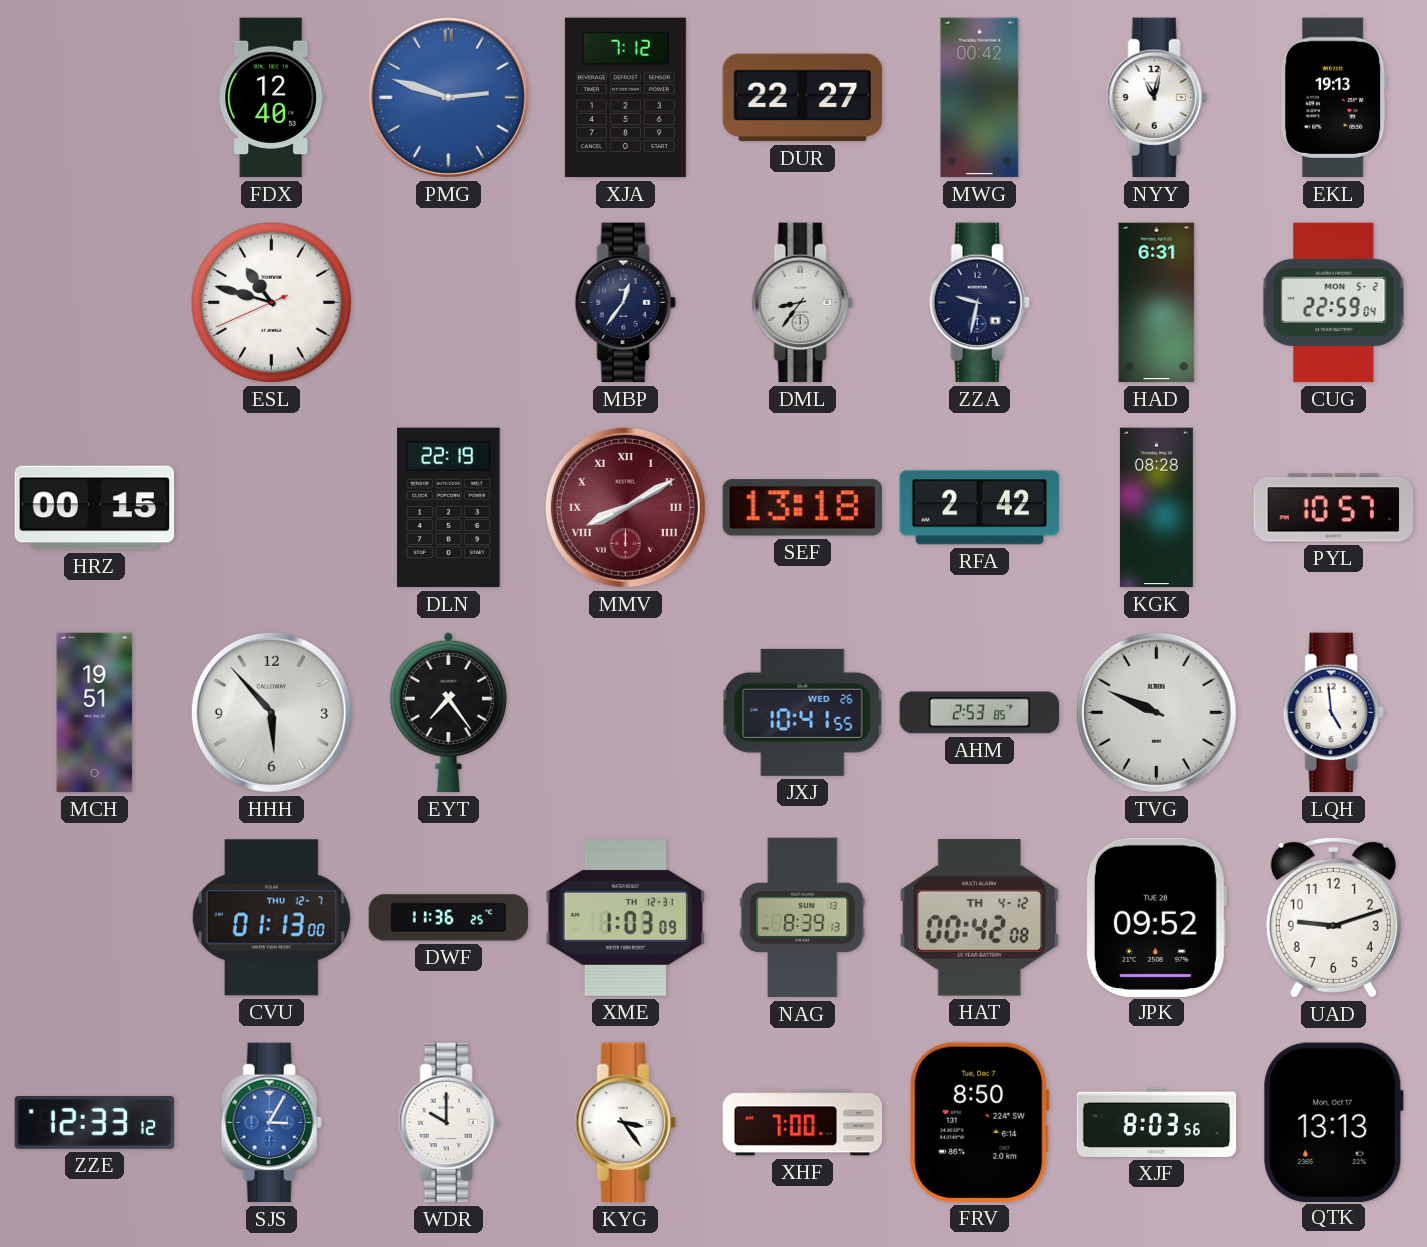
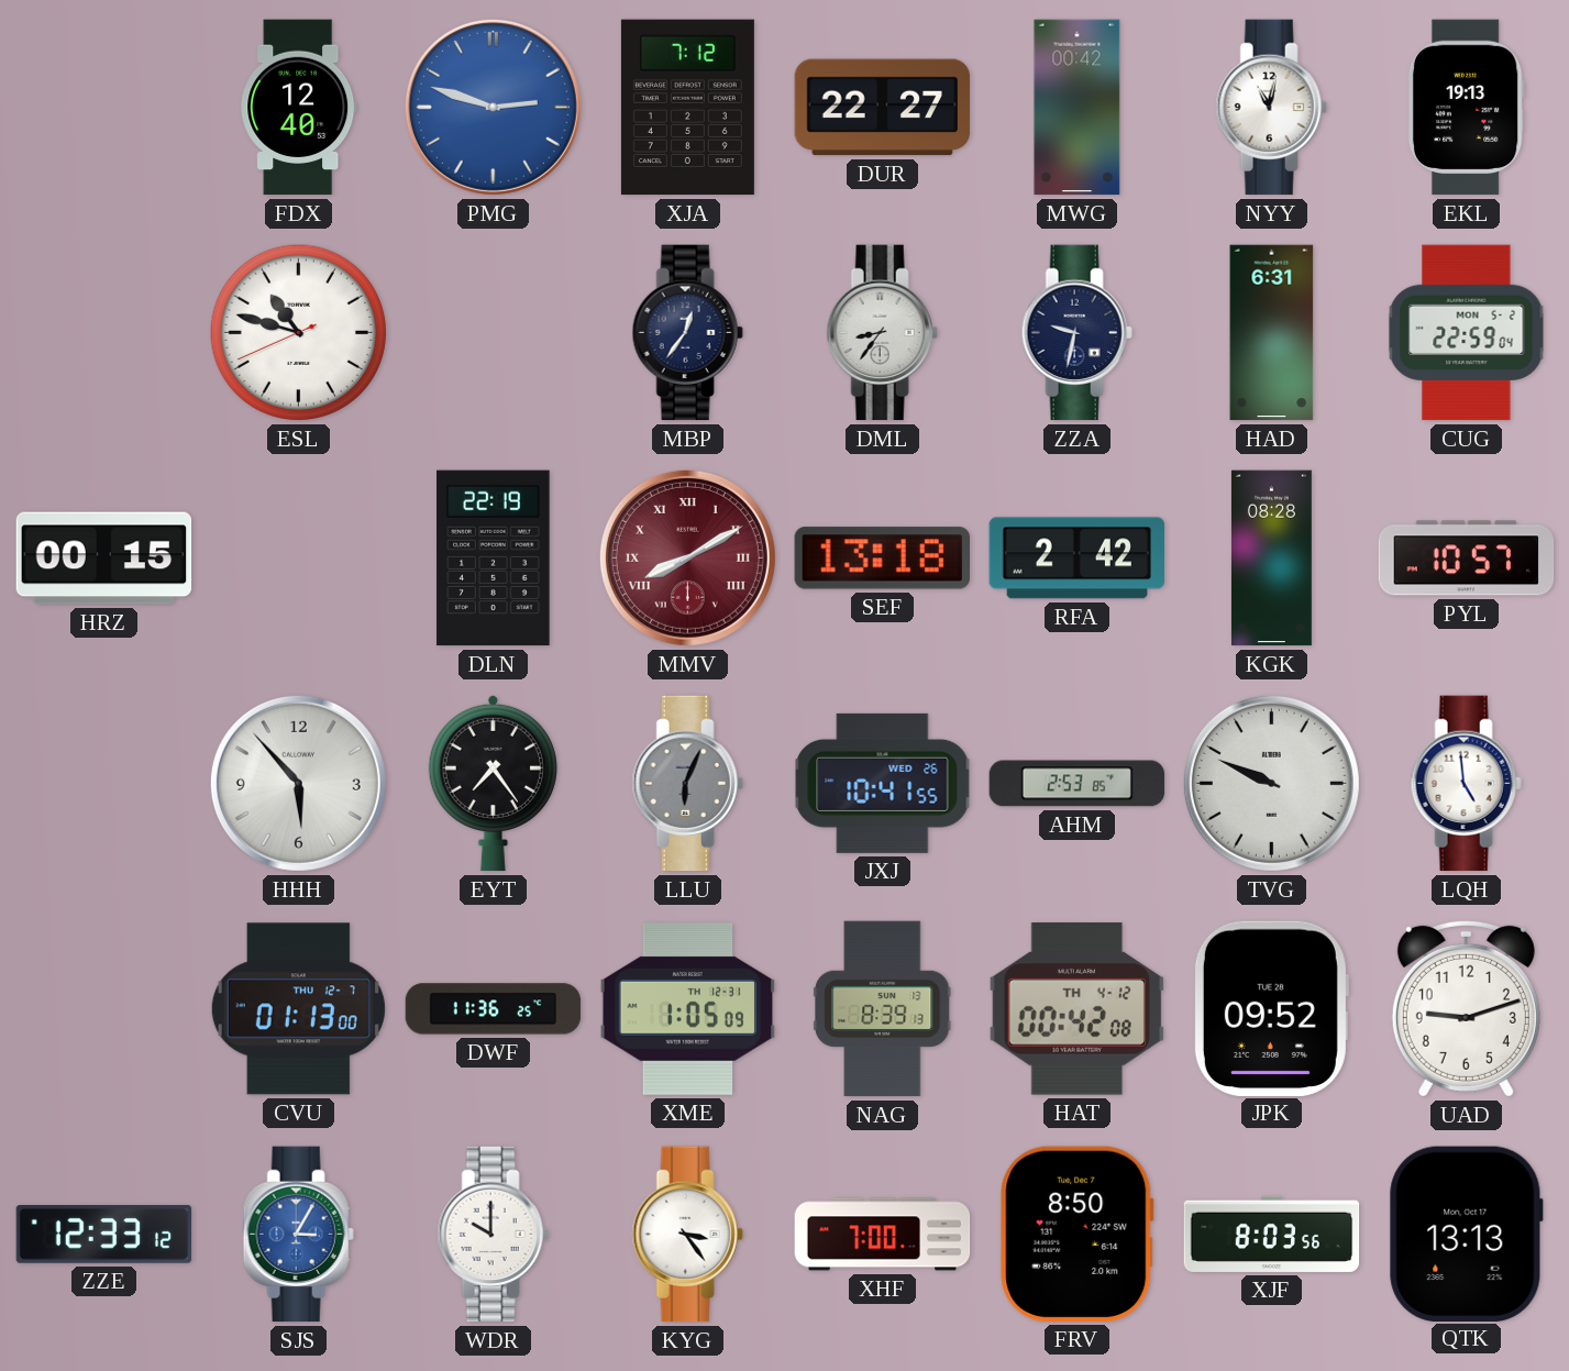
MCH: 19:51 -> none (95, 713)
LLU: none -> 6:04 (687, 784)
XME: 1:03 -> 1:05 (688, 1009)
